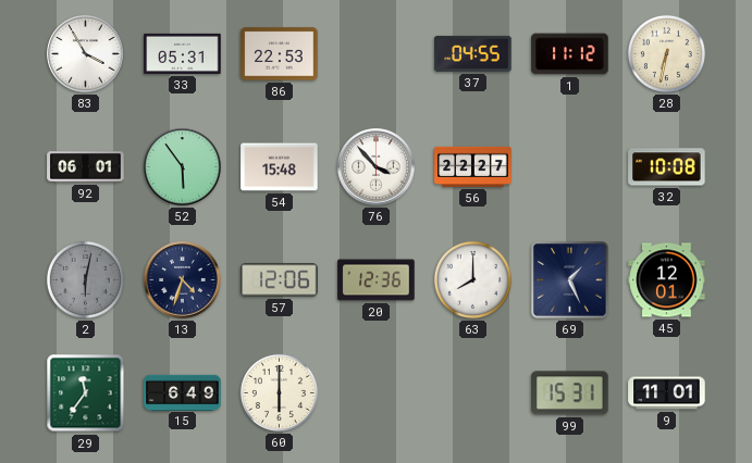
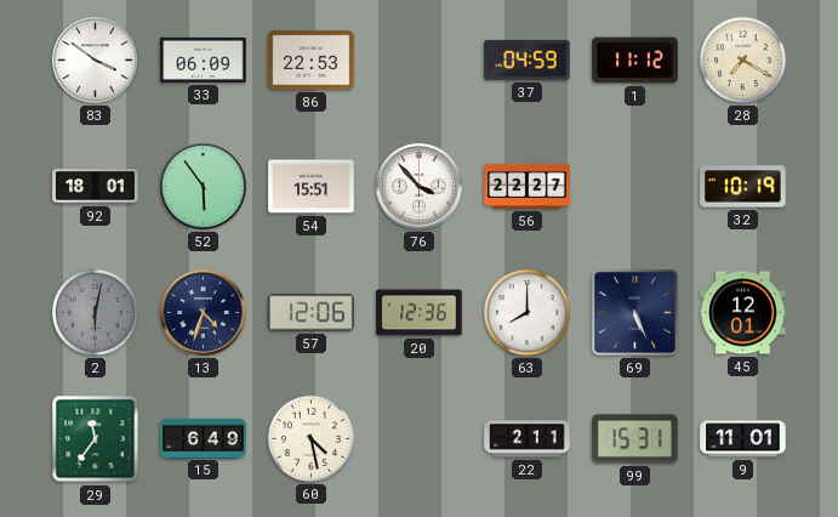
83: 3:55 -> 3:51 (96, 61)
33: 05:31 -> 06:09 (204, 59)
37: 04:55 -> 04:59 (528, 59)
28: 6:32 -> 7:20 (742, 59)
92: 06:01 -> 18:01 (96, 187)
54: 15:48 -> 15:51 (312, 187)
32: 10:08 -> 10:19 (743, 187)
69: 1:26 -> 5:26 (635, 313)
60: 6:00 -> 4:28 (310, 438)
22: none -> 2:11 (528, 439)
